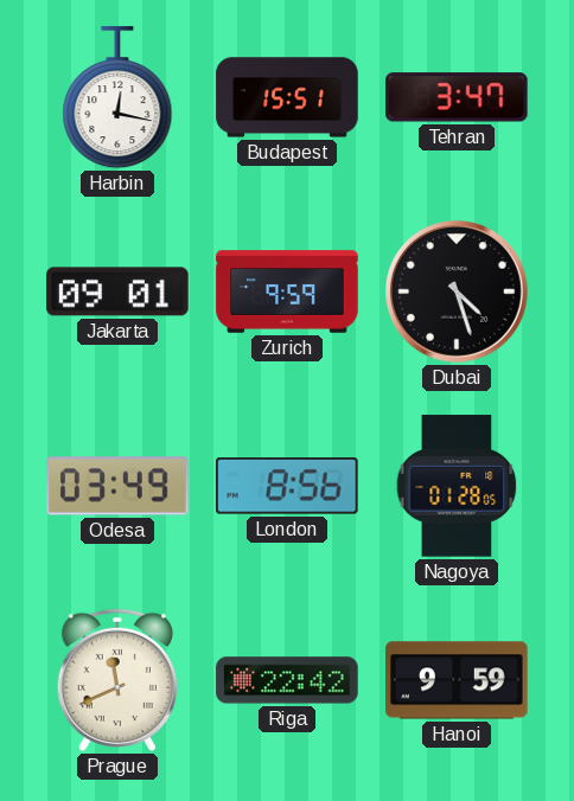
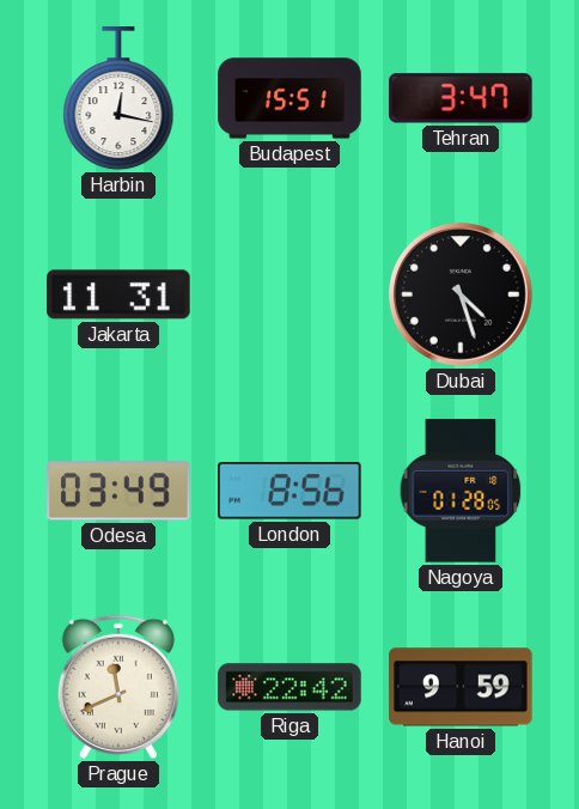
Jakarta: 09:01 -> 11:31 (118, 294)
Zurich: 9:59 -> none (287, 291)
